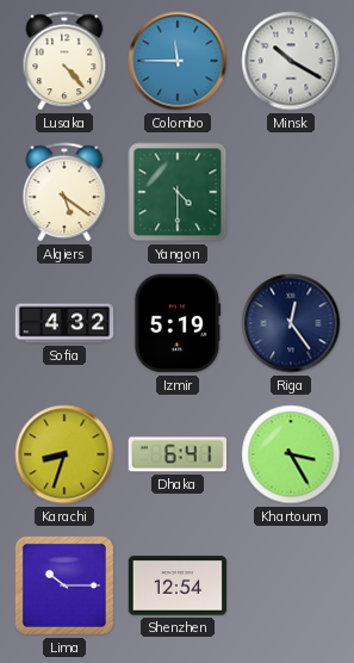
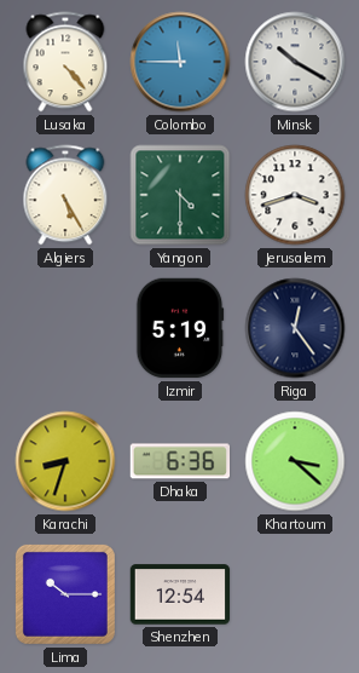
Algiers: 5:21 -> 5:25 (65, 195)
Jerusalem: none -> 3:42 (295, 195)
Sofia: 4:32 -> none (64, 323)
Dhaka: 6:41 -> 6:36 (179, 461)
Khartoum: 3:25 -> 3:22 (295, 461)
